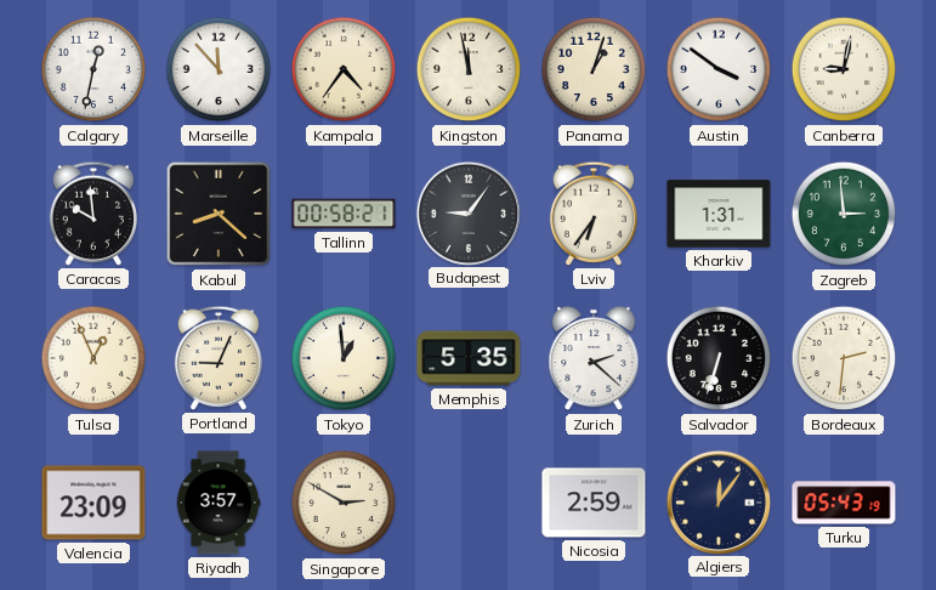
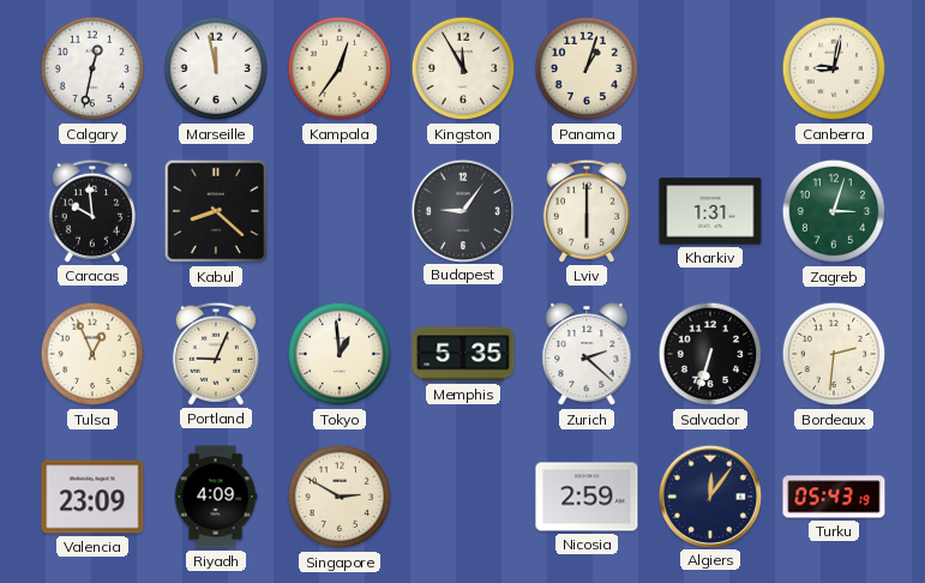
Marseille: 11:53 -> 11:58 (216, 68)
Kampala: 4:36 -> 12:36 (340, 68)
Kingston: 11:58 -> 11:55 (463, 68)
Austin: 3:51 -> none (719, 69)
Tallinn: 00:58 -> none (344, 214)
Lviv: 6:36 -> 6:00 (587, 211)
Zagreb: 2:59 -> 3:03 (834, 211)
Riyadh: 3:57 -> 4:09 (216, 497)
